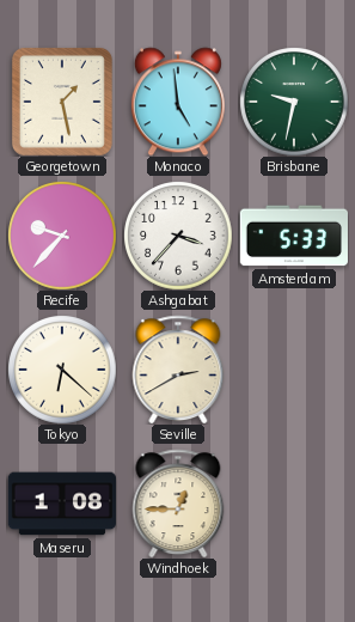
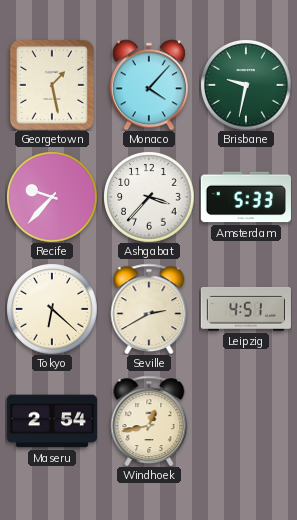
Monaco: 4:59 -> 4:07 (149, 85)
Leipzig: none -> 4:51 (246, 309)
Maseru: 1:08 -> 2:54 (51, 421)
Windhoek: 12:45 -> 12:43 (149, 421)
